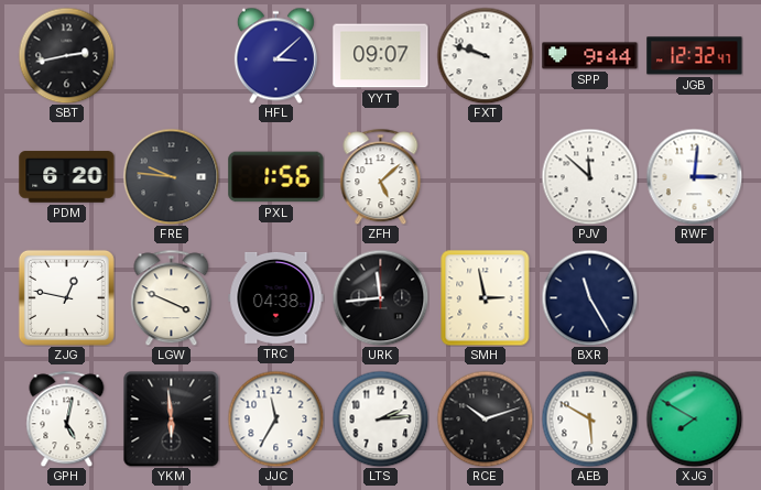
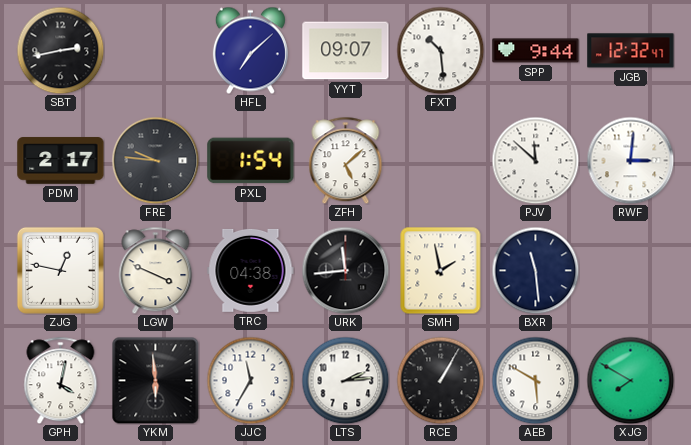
HFL: 3:08 -> 7:08 (250, 50)
FXT: 9:48 -> 10:29 (440, 50)
PDM: 6:20 -> 2:17 (61, 161)
PXL: 1:56 -> 1:54 (251, 161)
SMH: 2:58 -> 1:58 (441, 270)
BXR: 11:25 -> 11:29 (535, 270)
GPH: 5:02 -> 4:02 (61, 380)
RCE: 10:12 -> 1:05 (440, 380)
